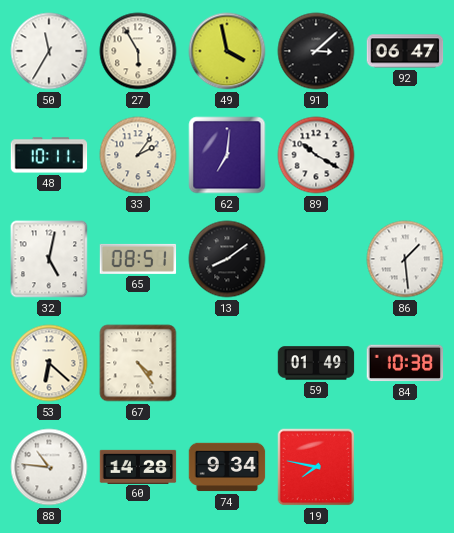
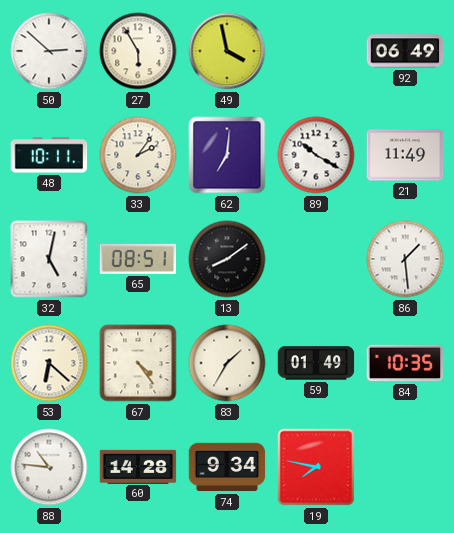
50: 11:35 -> 2:52 (49, 51)
91: 3:08 -> none (316, 51)
92: 06:47 -> 06:49 (405, 51)
21: none -> 11:49 (405, 155)
83: none -> 1:35 (227, 363)
84: 10:38 -> 10:35 (405, 363)
